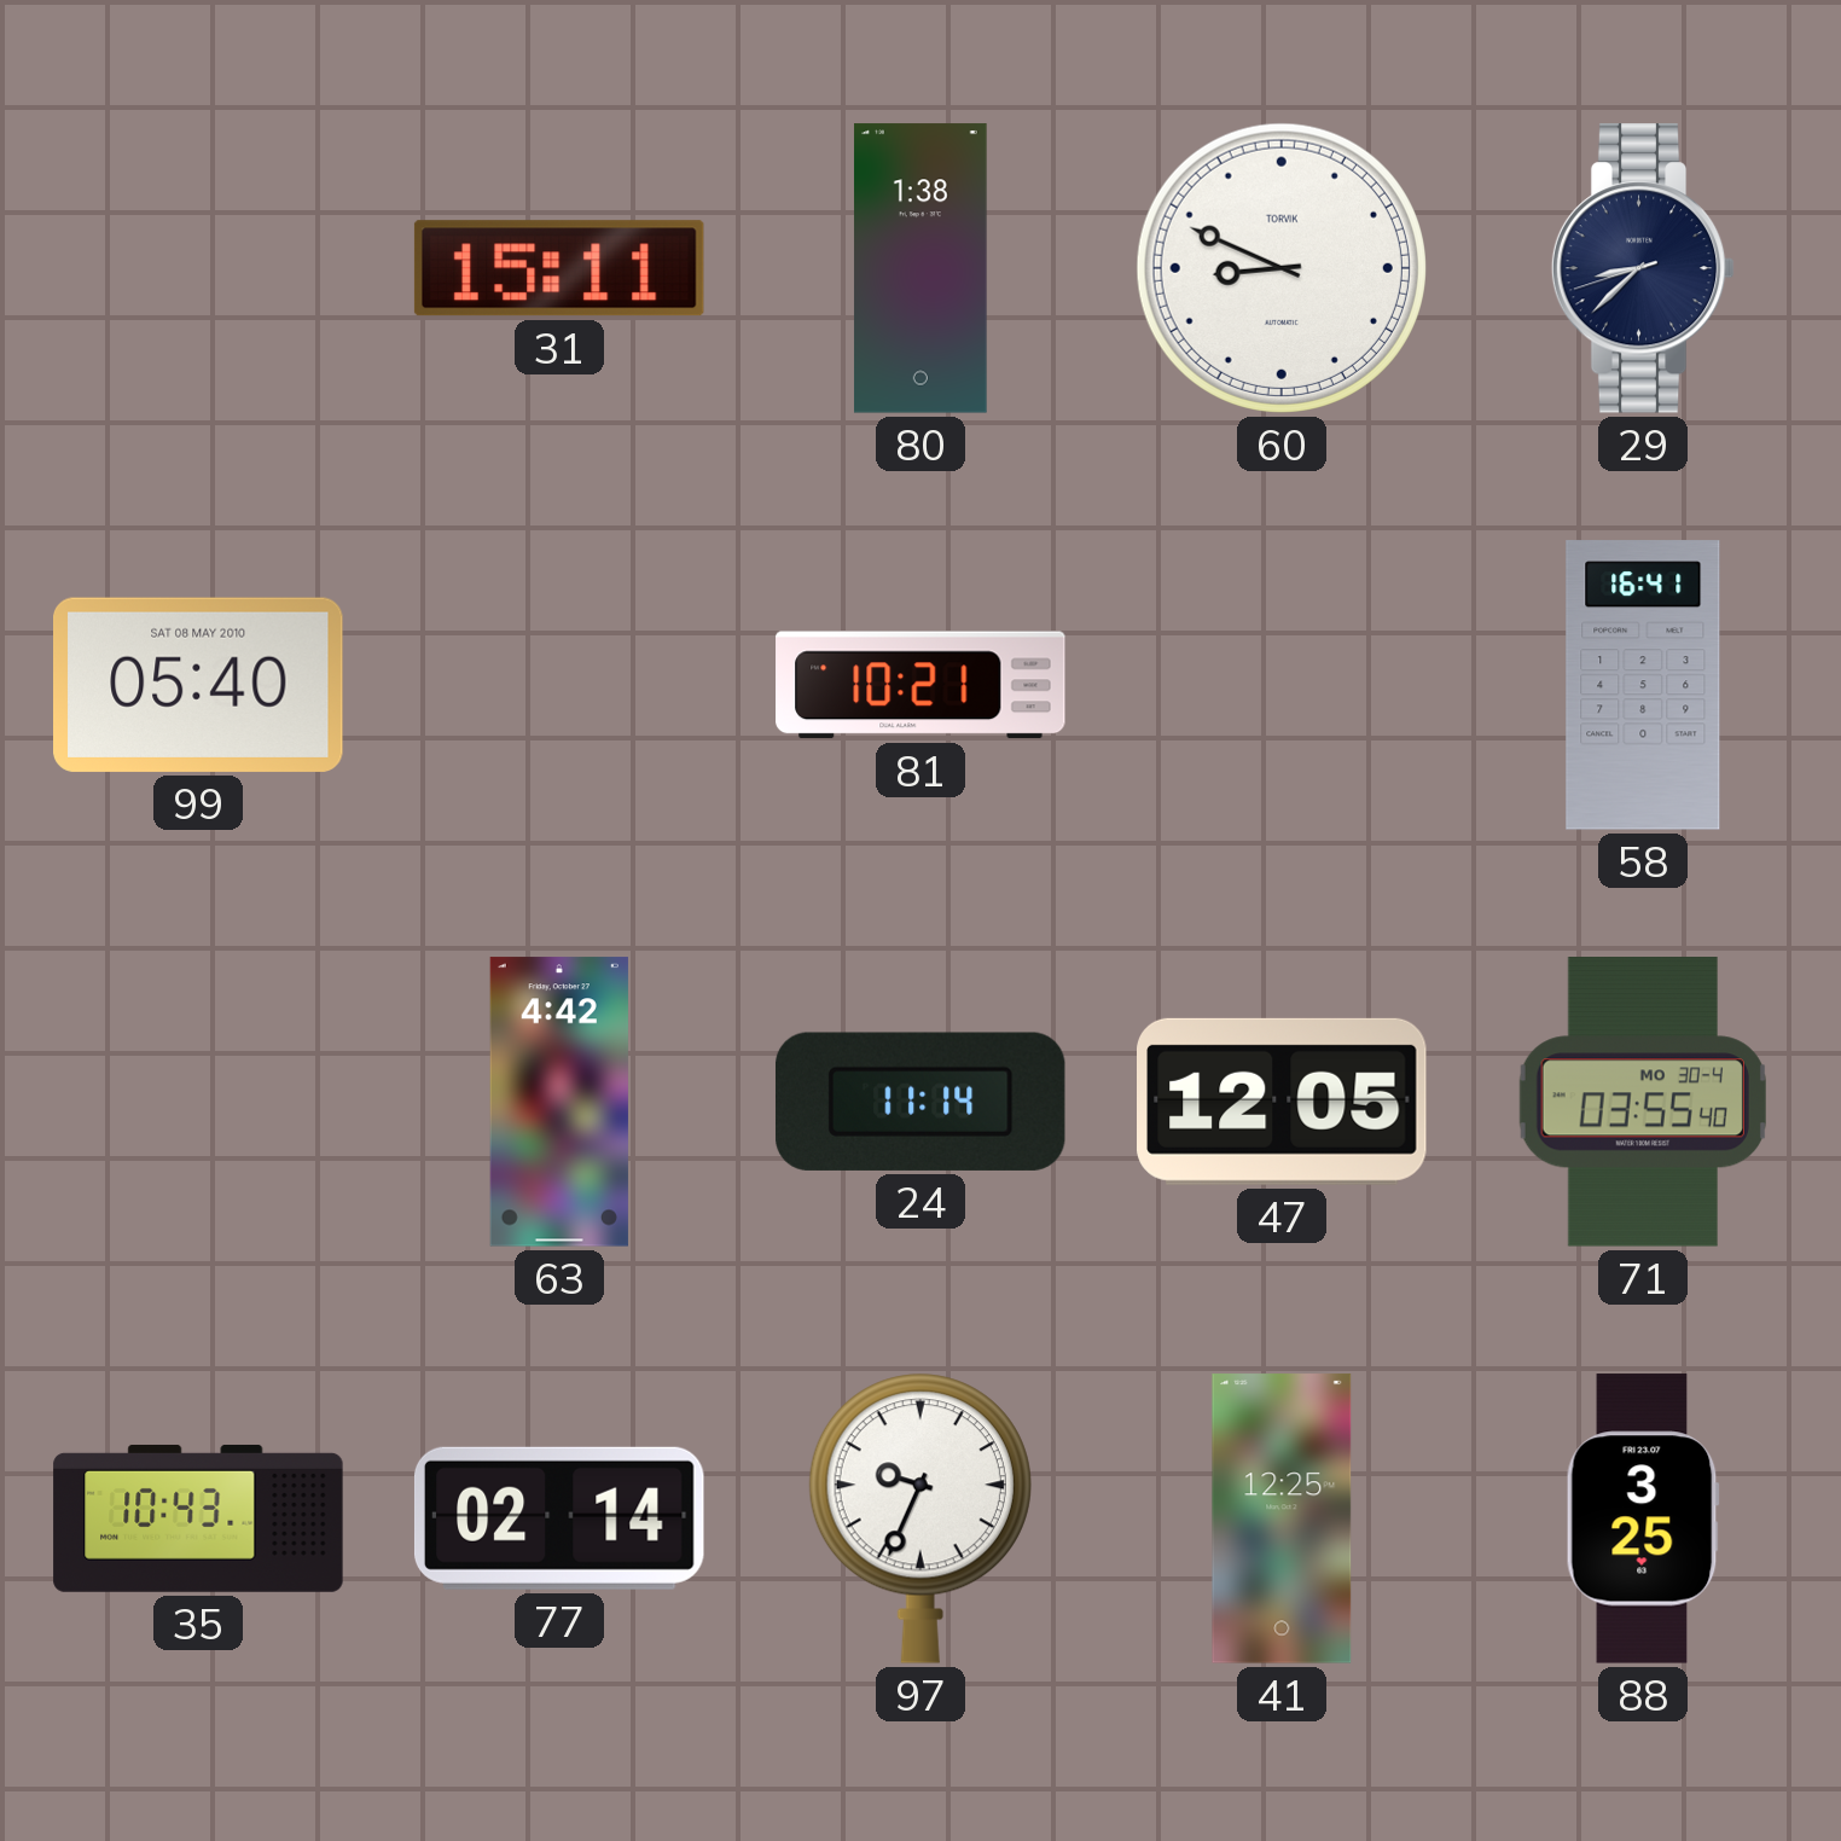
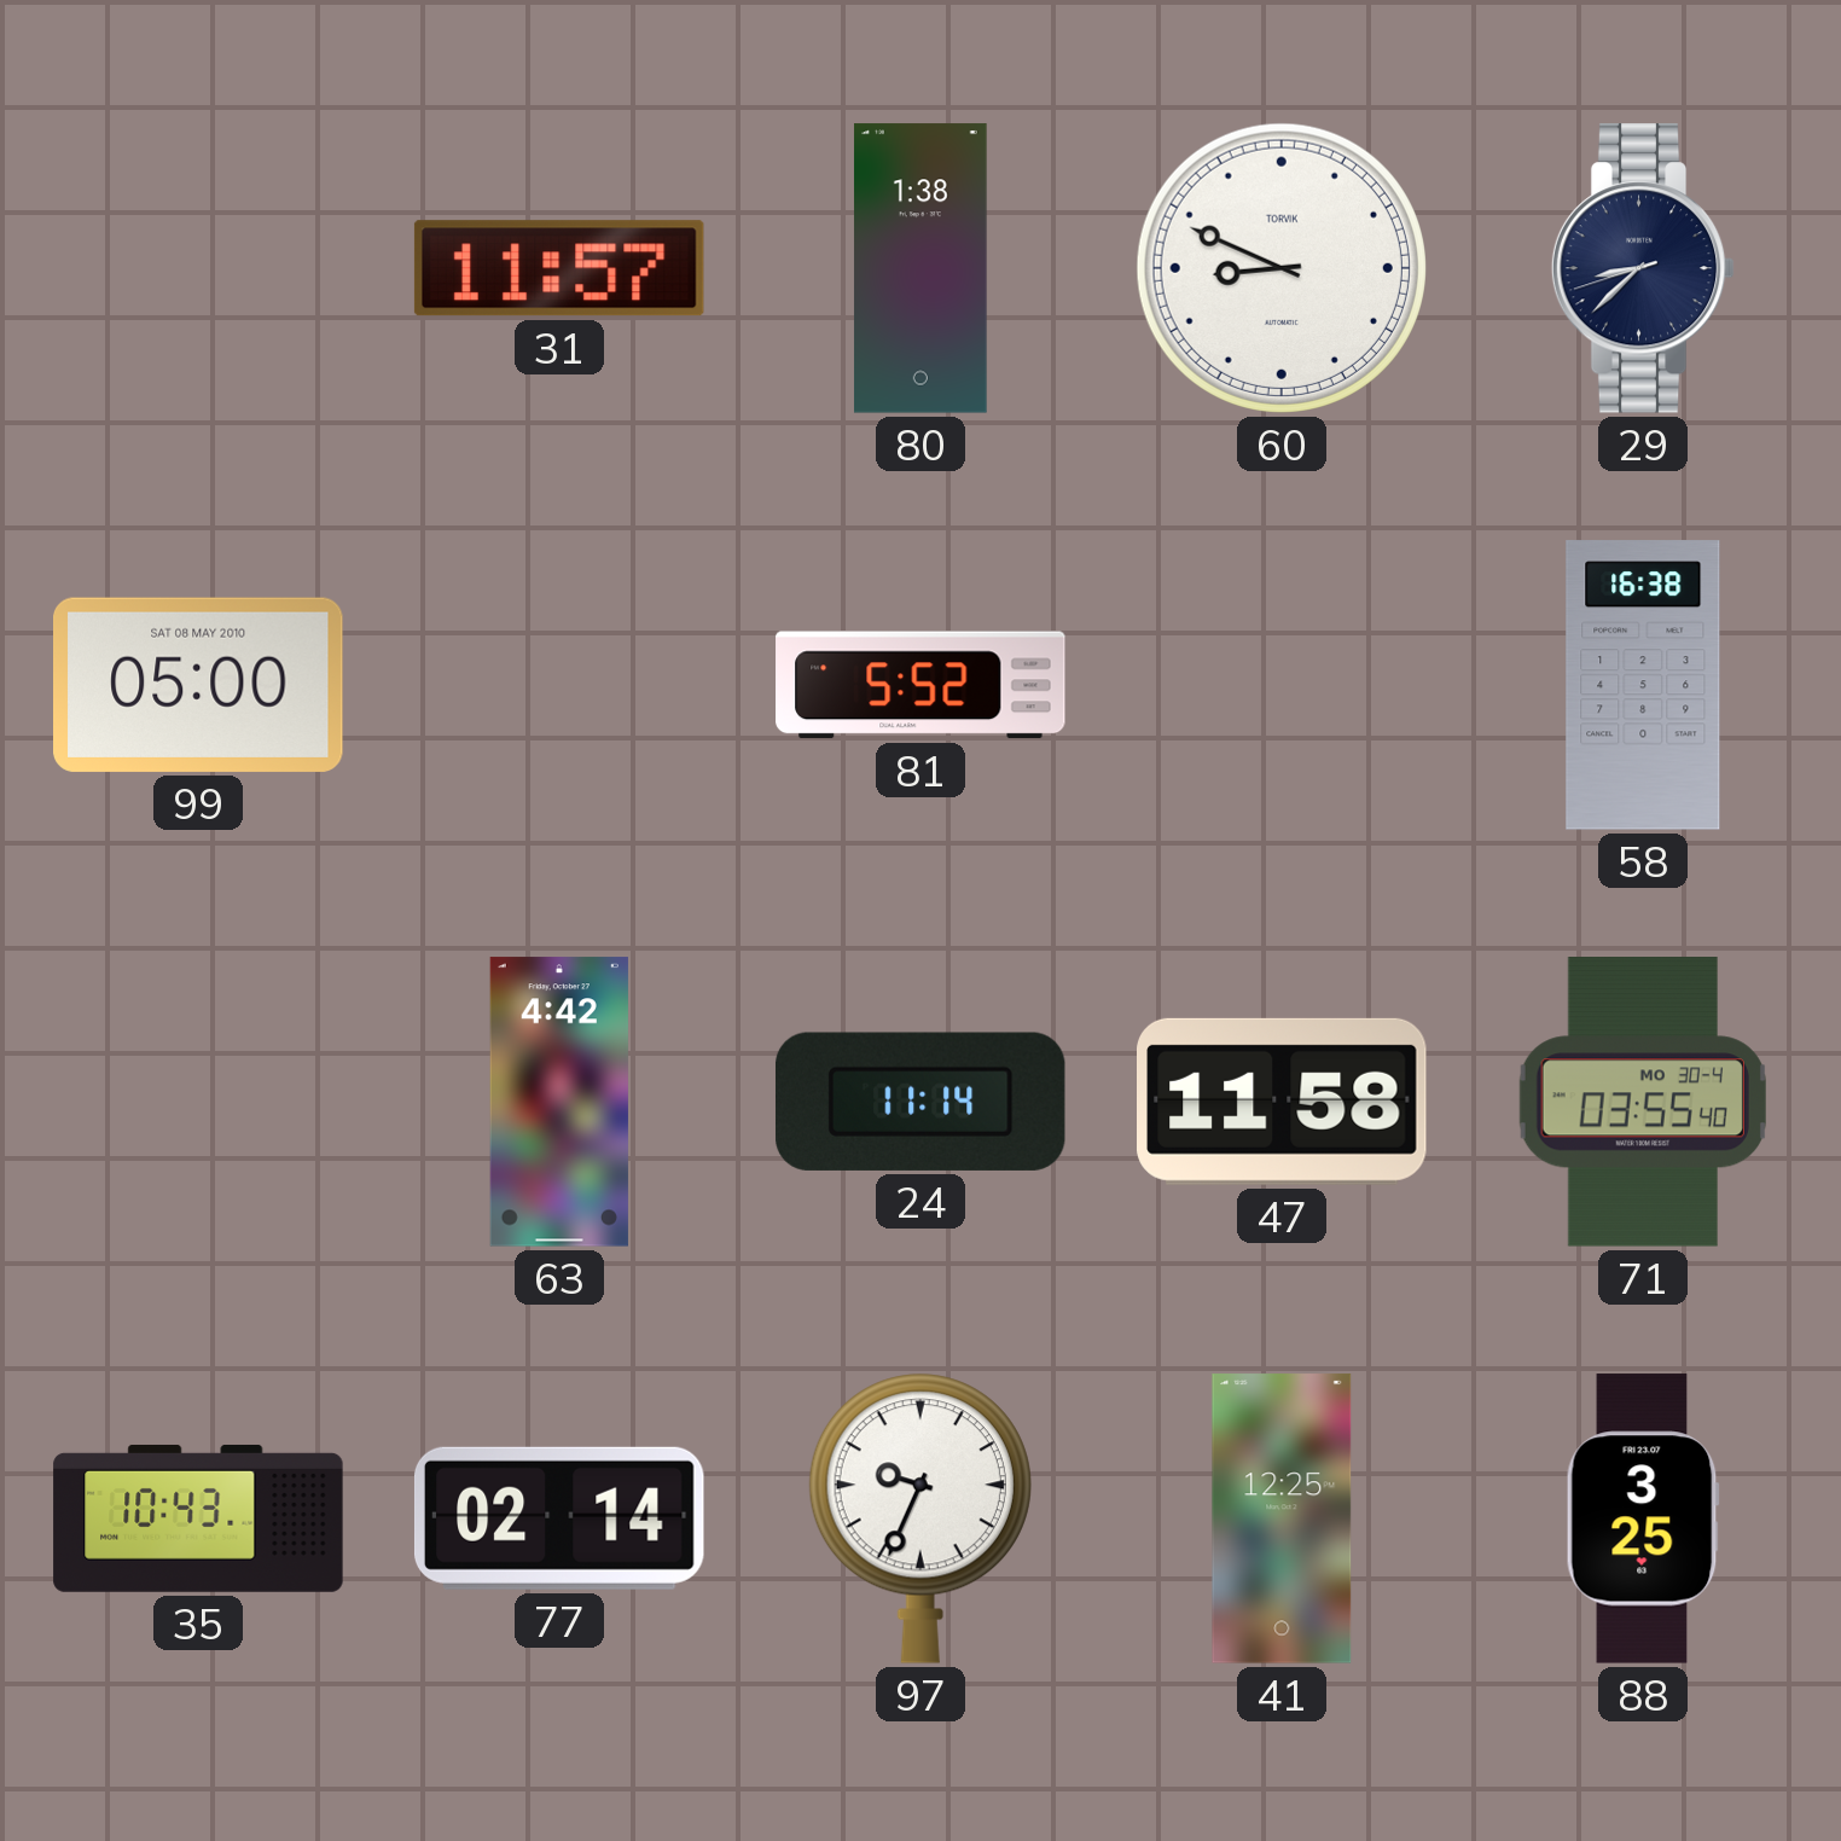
31: 15:11 -> 11:57 (559, 268)
99: 05:40 -> 05:00 (199, 685)
81: 10:21 -> 5:52 (920, 685)
58: 16:41 -> 16:38 (1643, 685)
47: 12:05 -> 11:58 (1283, 1102)
